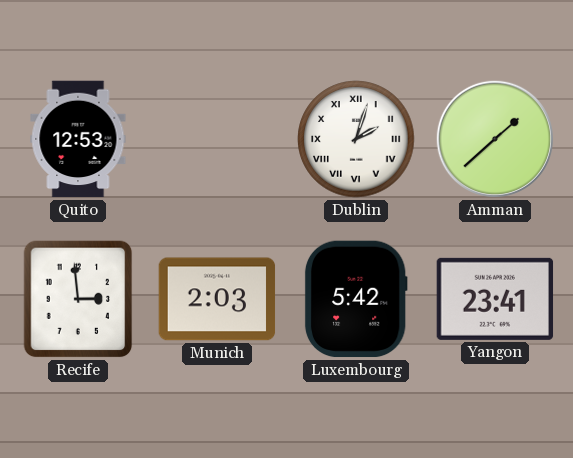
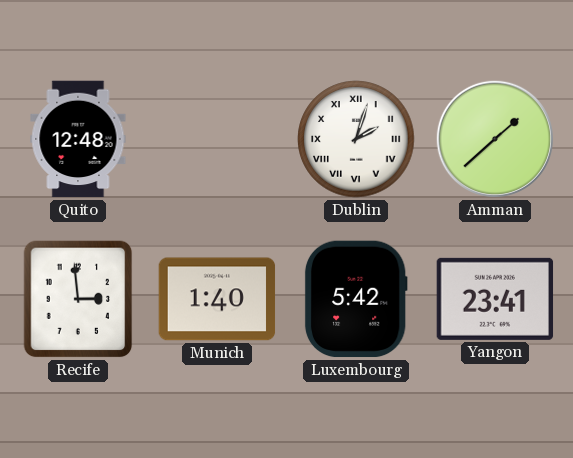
Quito: 12:53 -> 12:48 (78, 139)
Munich: 2:03 -> 1:40 (217, 299)
